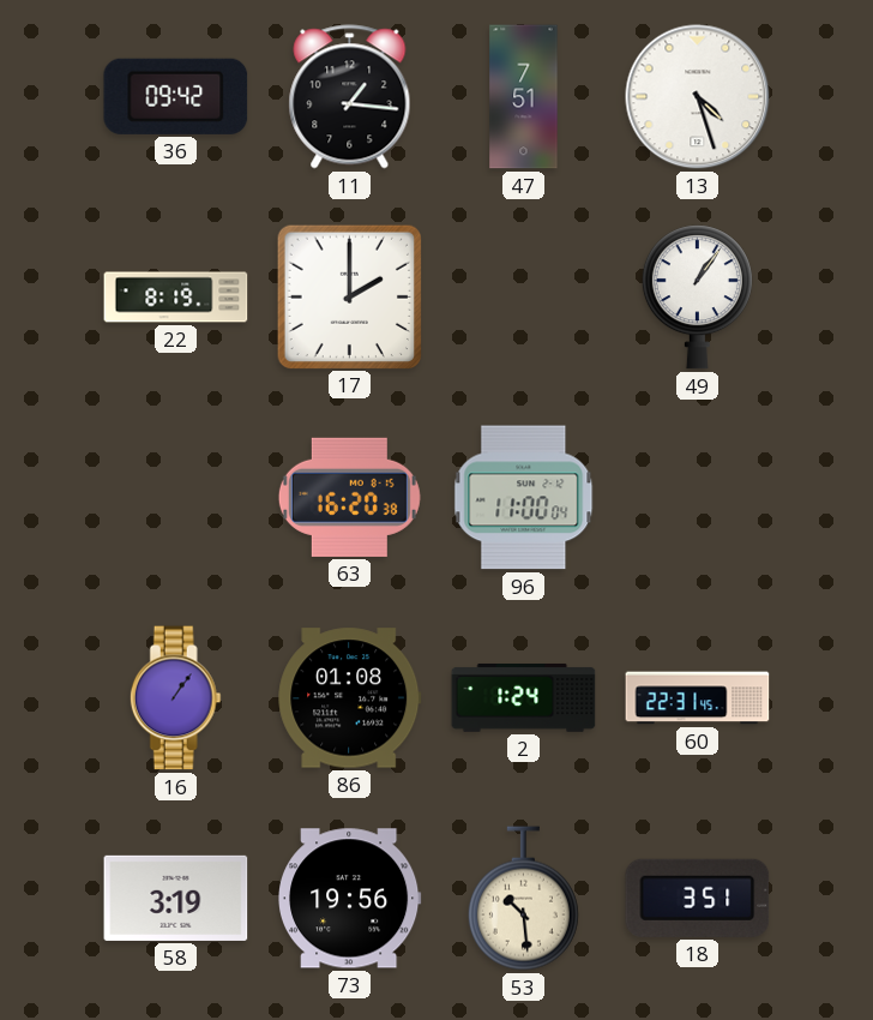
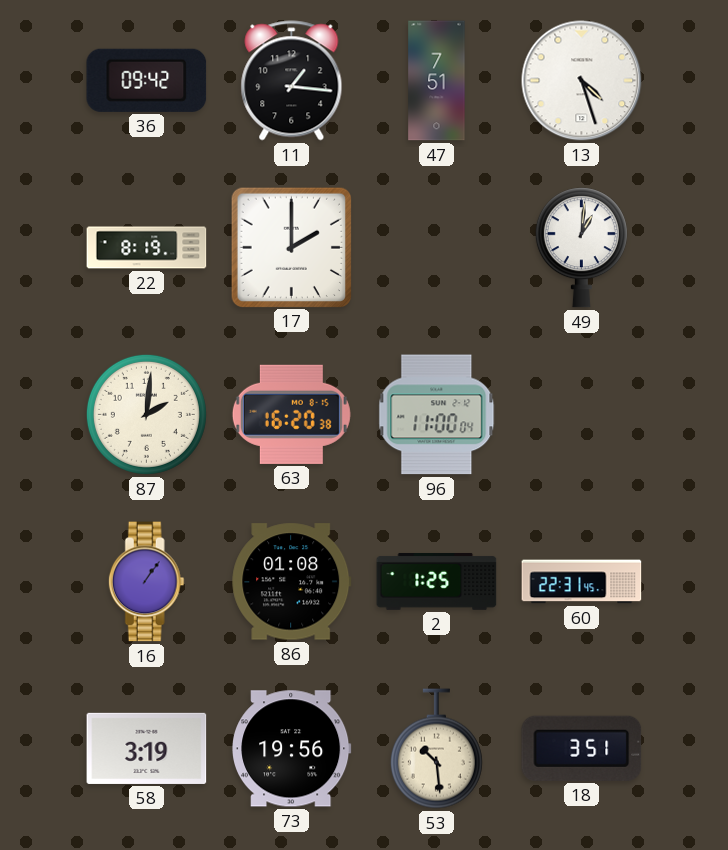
49: 1:06 -> 1:01 (581, 248)
87: none -> 2:01 (146, 414)
2: 1:24 -> 1:25 (437, 581)
